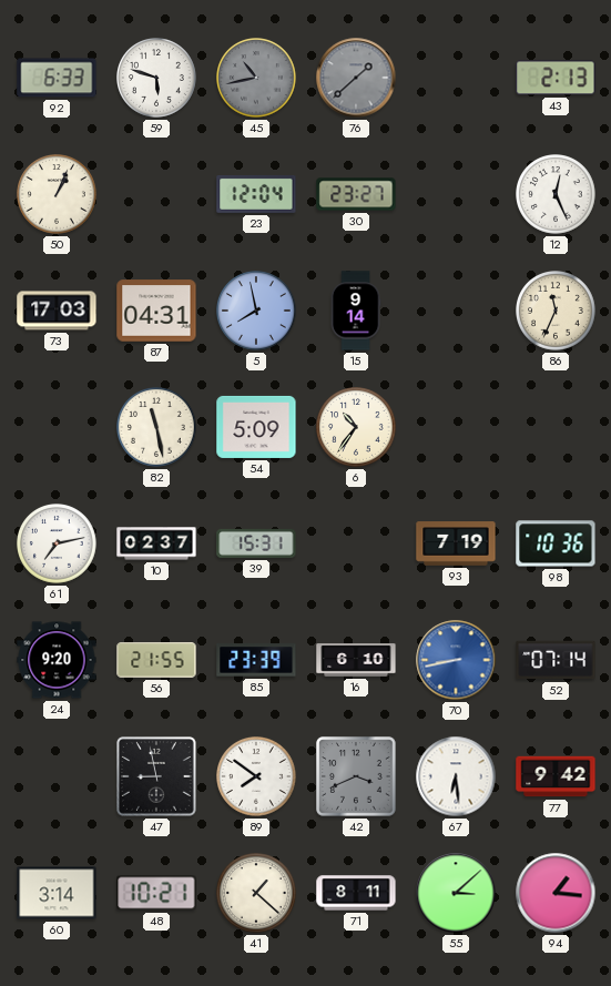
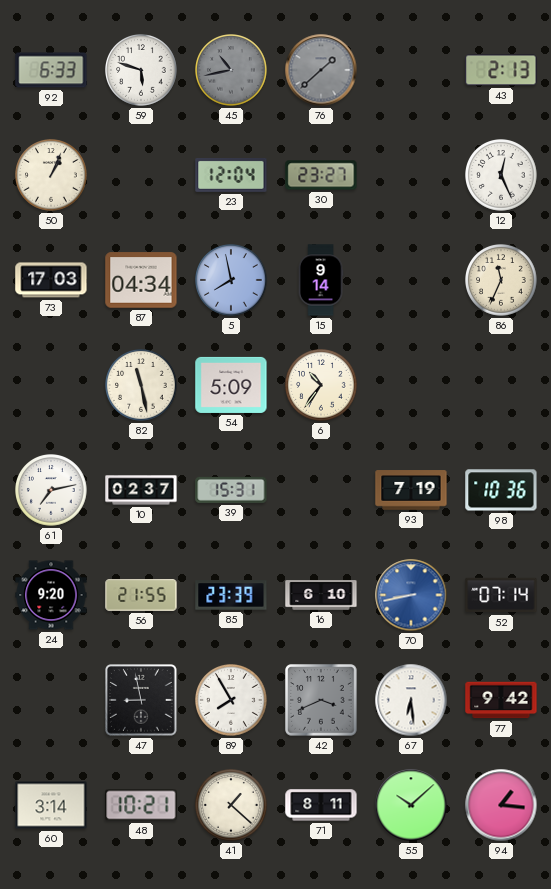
87: 04:31 -> 04:34 (141, 280)
89: 7:51 -> 7:55 (232, 701)
55: 3:08 -> 10:08 (411, 805)
